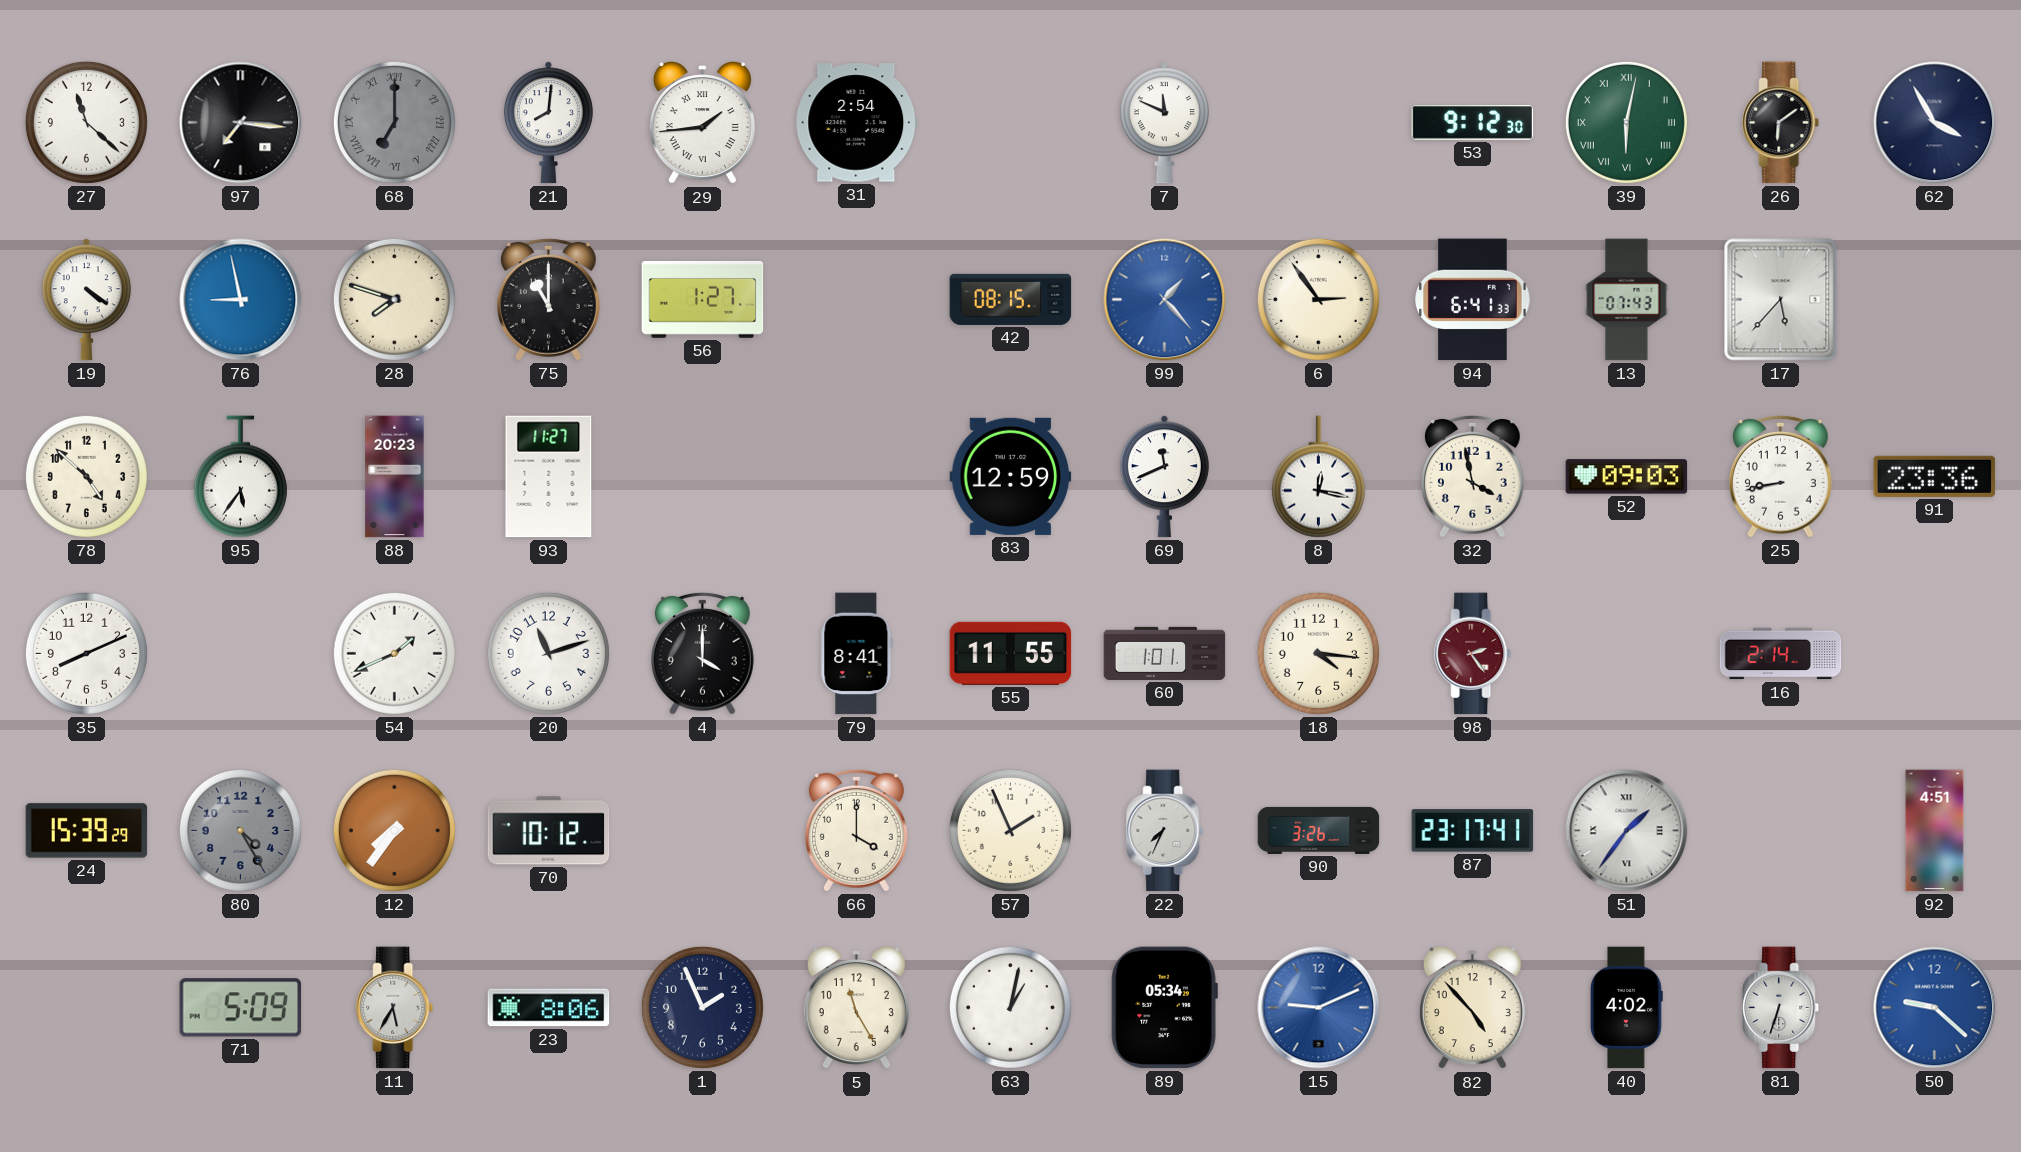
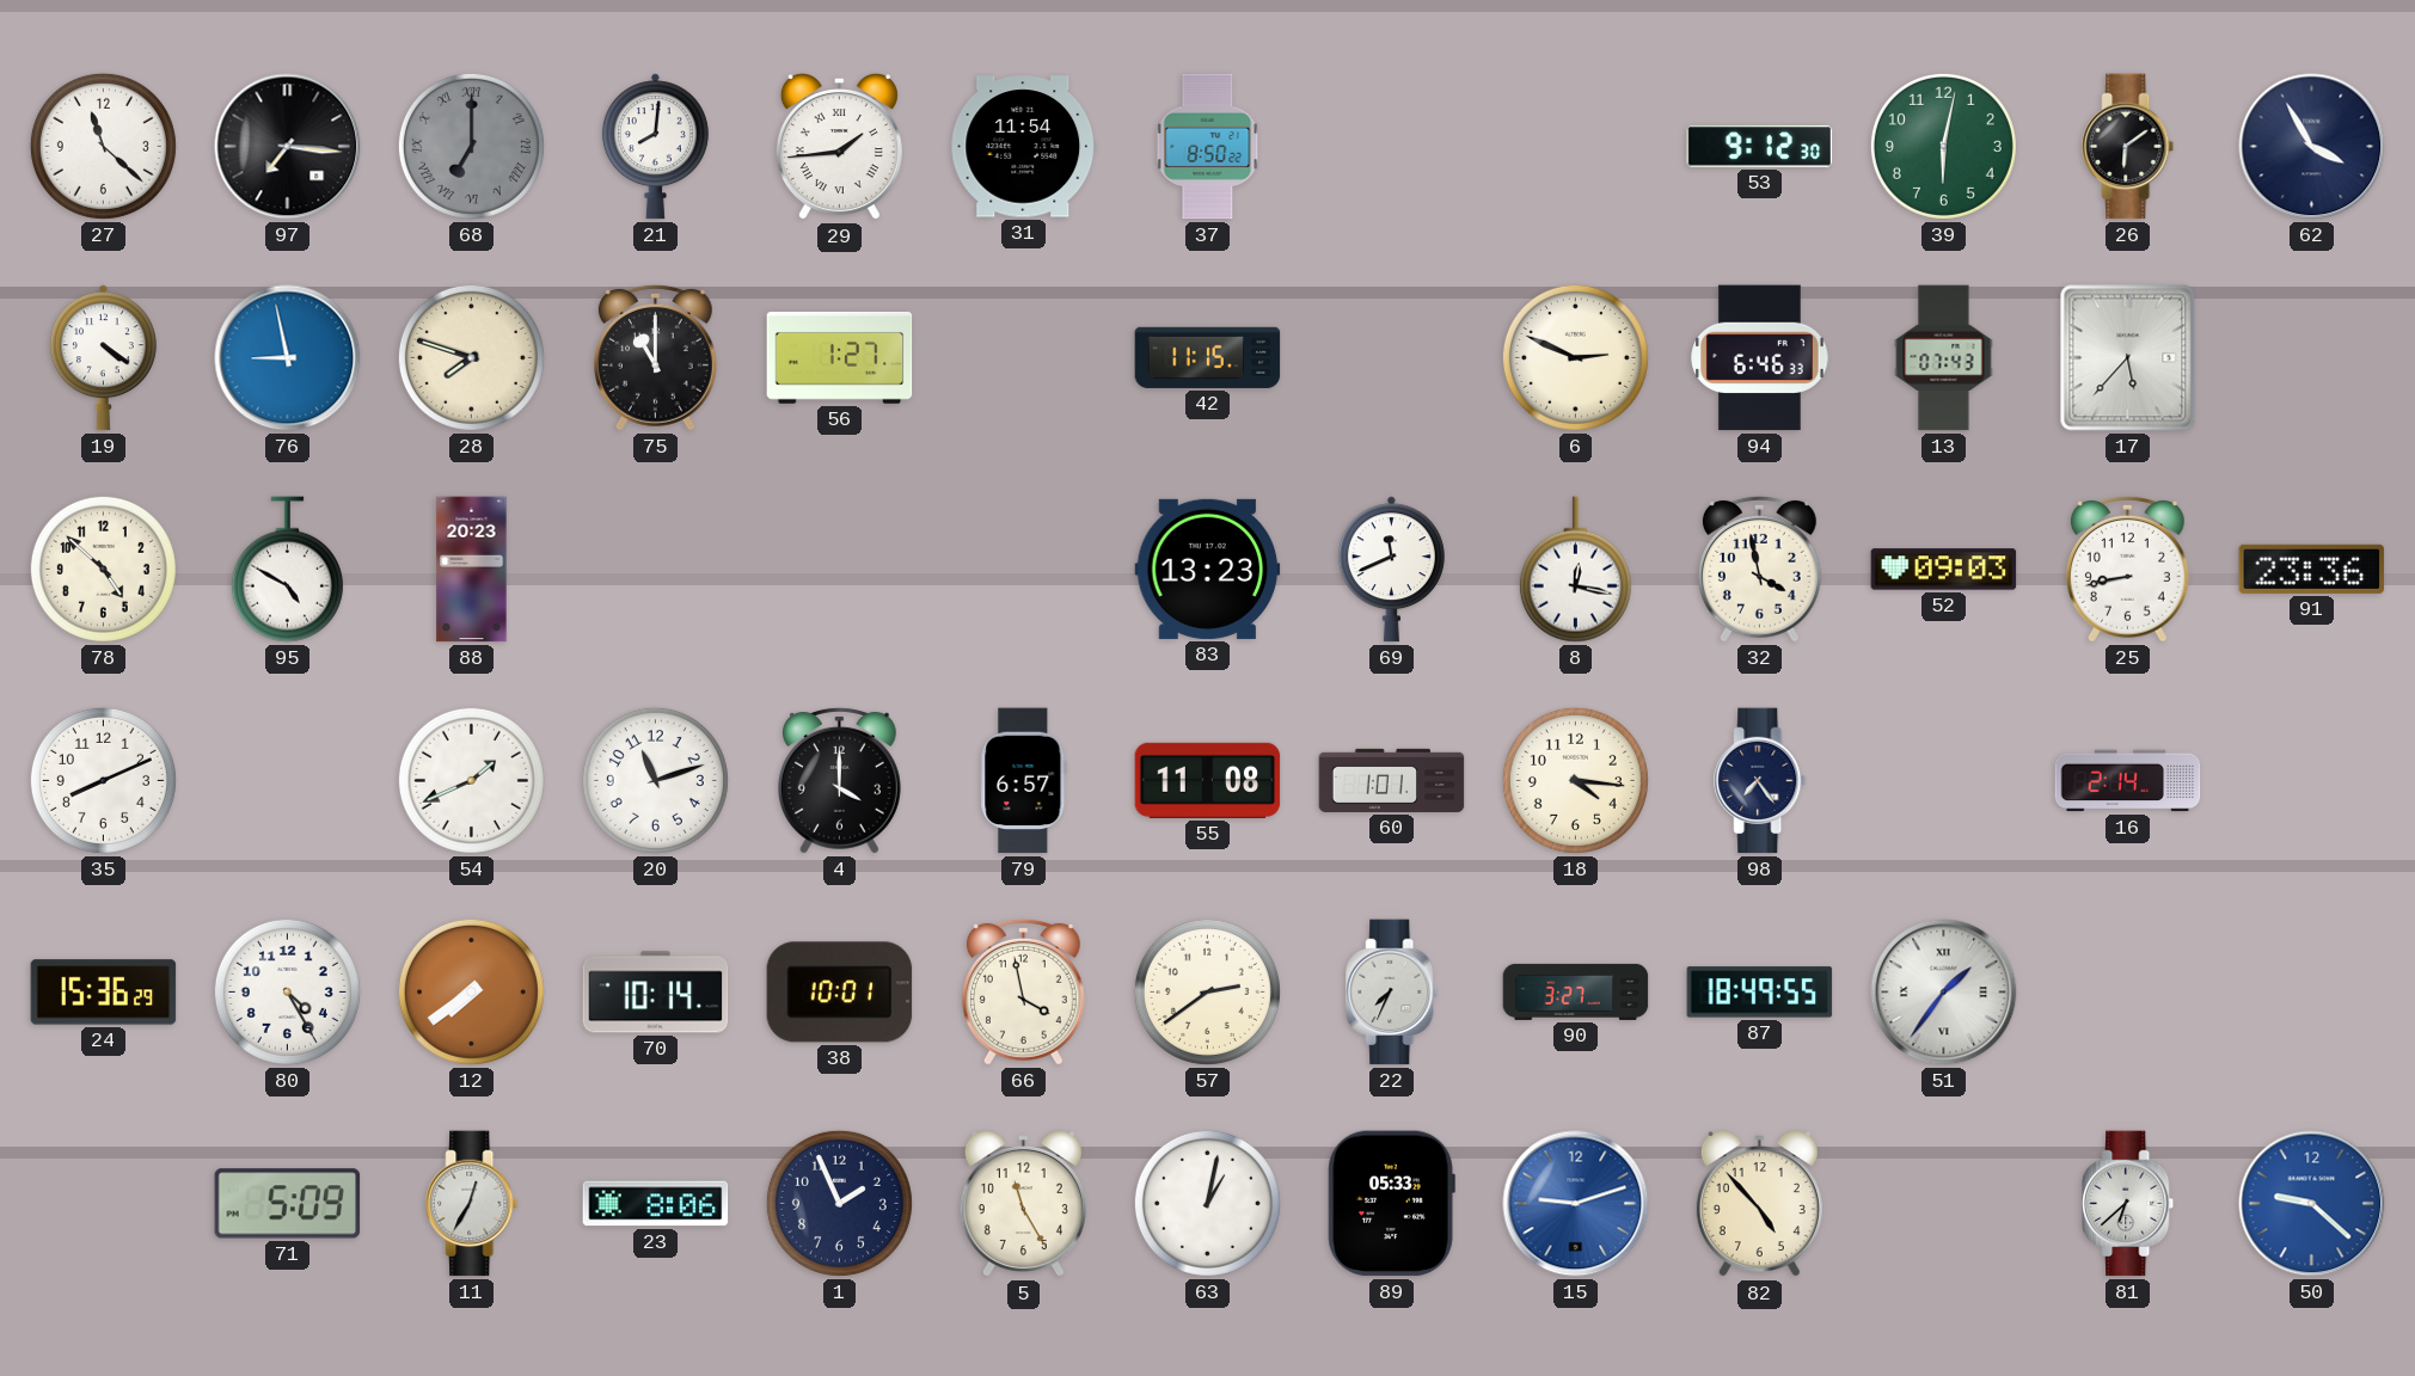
31: 2:54 -> 11:54 (1024, 147)
37: none -> 8:50 (1208, 147)
7: 11:49 -> none (1164, 123)
39 numerals: Roman -> Arabic (1943, 146)
42: 08:15 -> 11:15 (1208, 357)
99: 1:23 -> none (1165, 300)
6: 2:54 -> 2:49 (1575, 357)
94: 6:41 -> 6:46 (1760, 358)
95: 5:36 -> 4:50 (287, 570)
93: 11:27 -> none (549, 477)
83: 12:59 -> 13:23 (1208, 569)
79: 8:41 -> 6:57 (1024, 781)
55: 11:55 -> 11:08 (1208, 780)
98: 2:24 -> 7:24 (1760, 781)
98 dial: burgundy -> navy (1760, 781)
24: 15:39 -> 15:36 (104, 993)
80 dial: grey -> white (287, 991)
12: 7:36 -> 7:39 (471, 991)
70: 10:12 -> 10:14 (656, 993)
38: none -> 10:01 (840, 993)
66: 4:00 -> 3:58 (1023, 991)
57: 1:56 -> 2:39 (1207, 991)
90: 3:26 -> 3:27 (1576, 991)
87: 23:17 -> 18:49 (1760, 993)
92: 4:51 -> none (1935, 831)
11: 5:35 -> 12:35 (472, 1204)
89: 05:34 -> 05:33 (1391, 1204)
15: 9:11 -> 9:12 (1576, 1204)
40: 4:02 -> none (1627, 1008)
81: 6:33 -> 6:38 (2128, 1204)
